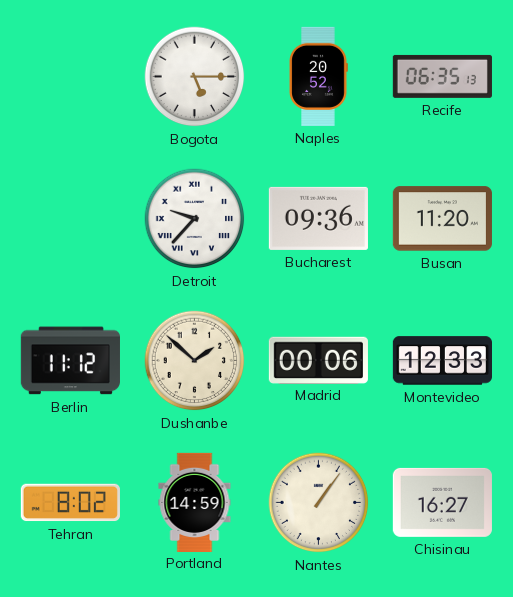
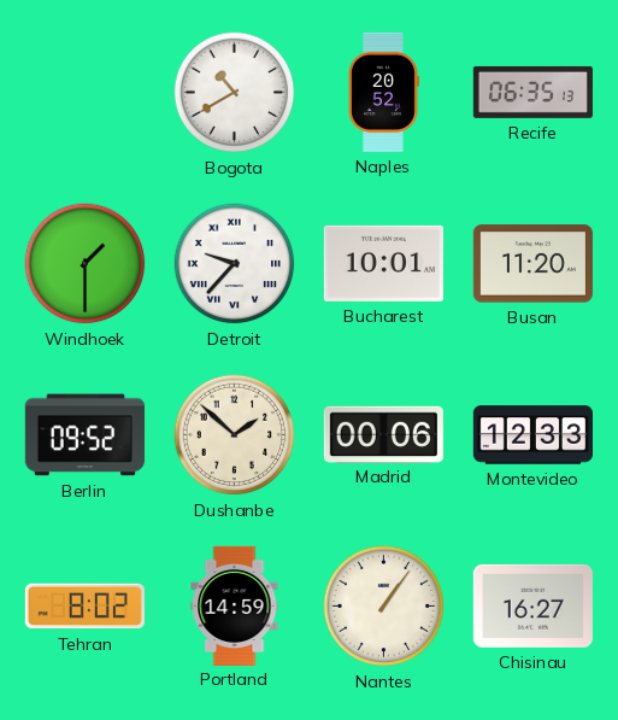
Bogota: 5:15 -> 10:40 (235, 93)
Windhoek: none -> 1:30 (86, 264)
Bucharest: 09:36 -> 10:01 (383, 263)
Berlin: 11:12 -> 09:52 (84, 435)
